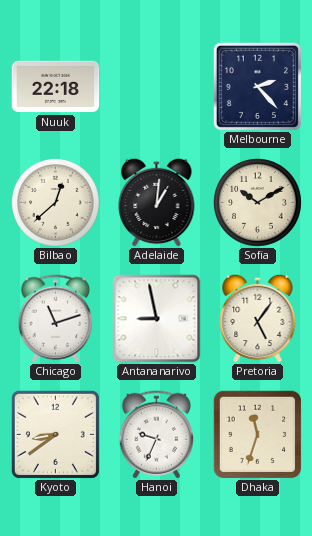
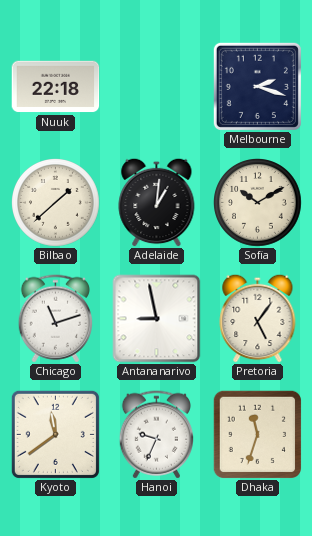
Melbourne: 2:23 -> 2:18 (257, 86)
Bilbao: 12:38 -> 1:38 (56, 203)
Kyoto: 8:39 -> 11:39 (55, 434)
